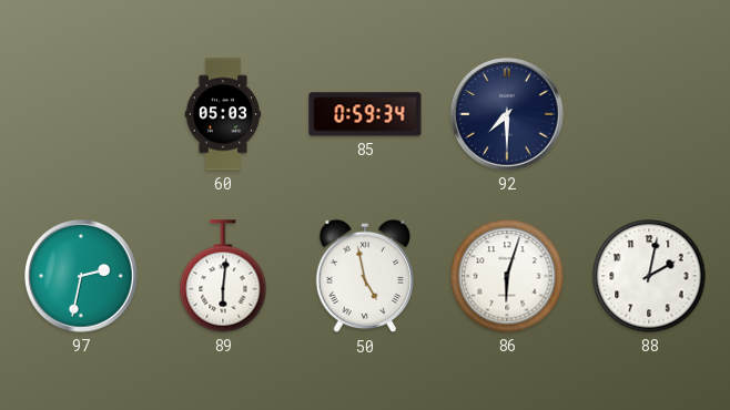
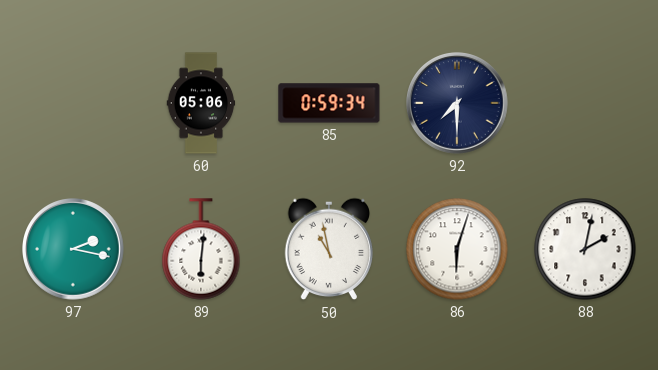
60: 05:03 -> 05:06 (201, 103)
97: 2:32 -> 2:17 (74, 250)
50: 4:58 -> 10:58 (329, 249)
